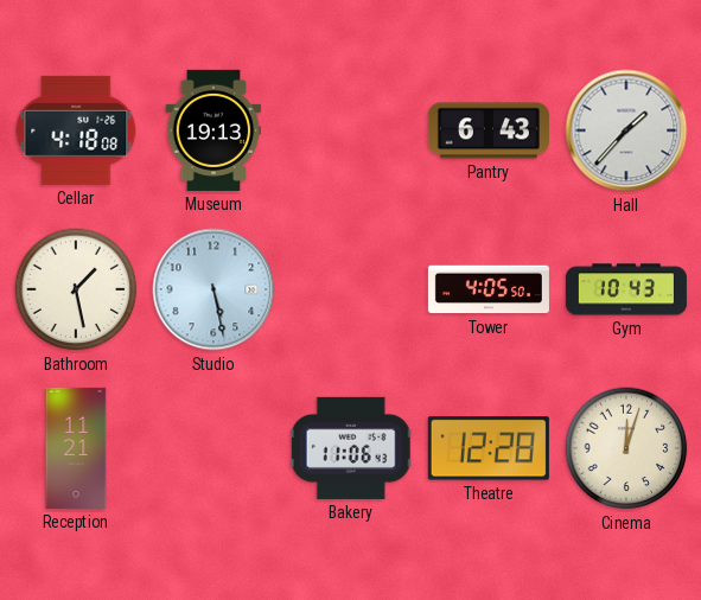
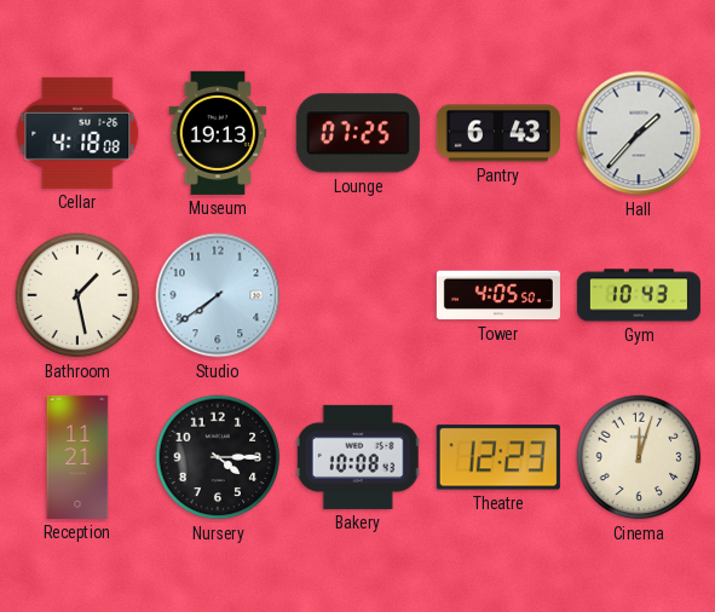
Lounge: none -> 07:25 (358, 133)
Studio: 5:28 -> 7:39 (218, 295)
Nursery: none -> 4:15 (218, 457)
Bakery: 11:06 -> 10:08 (358, 457)
Theatre: 12:28 -> 12:23 (498, 457)
